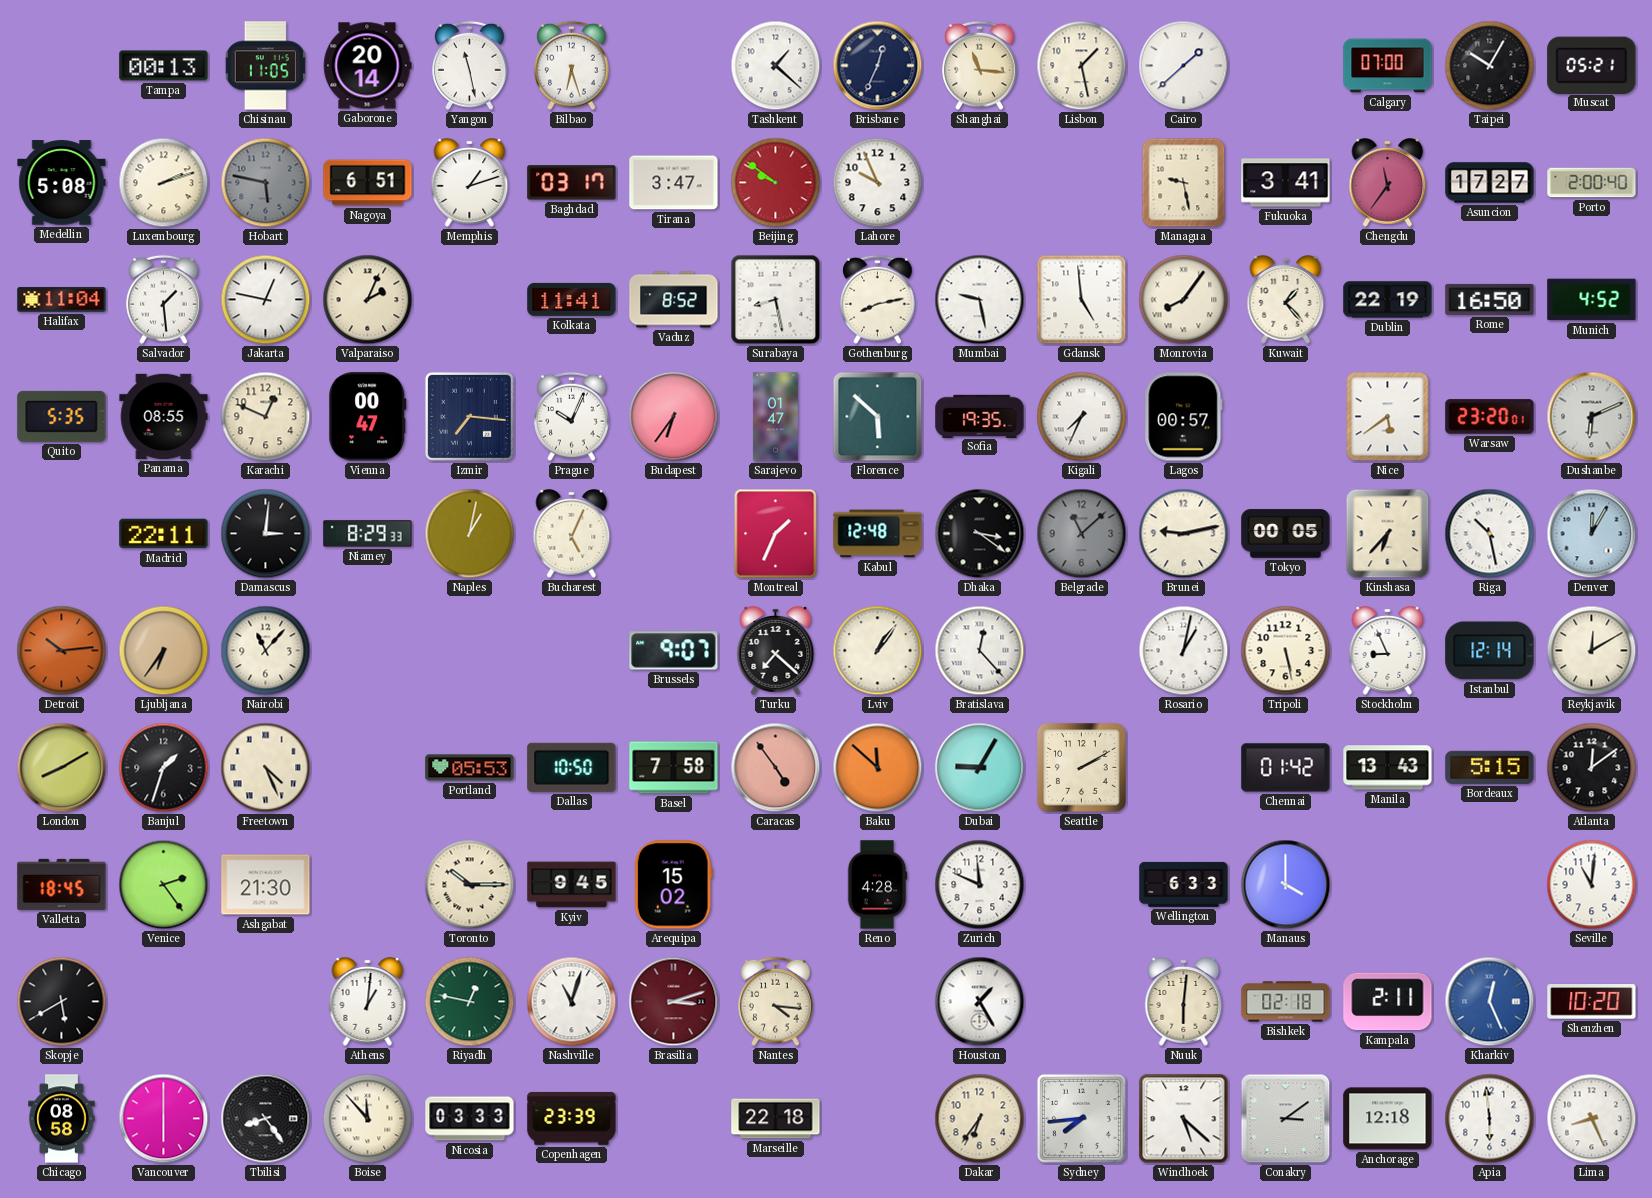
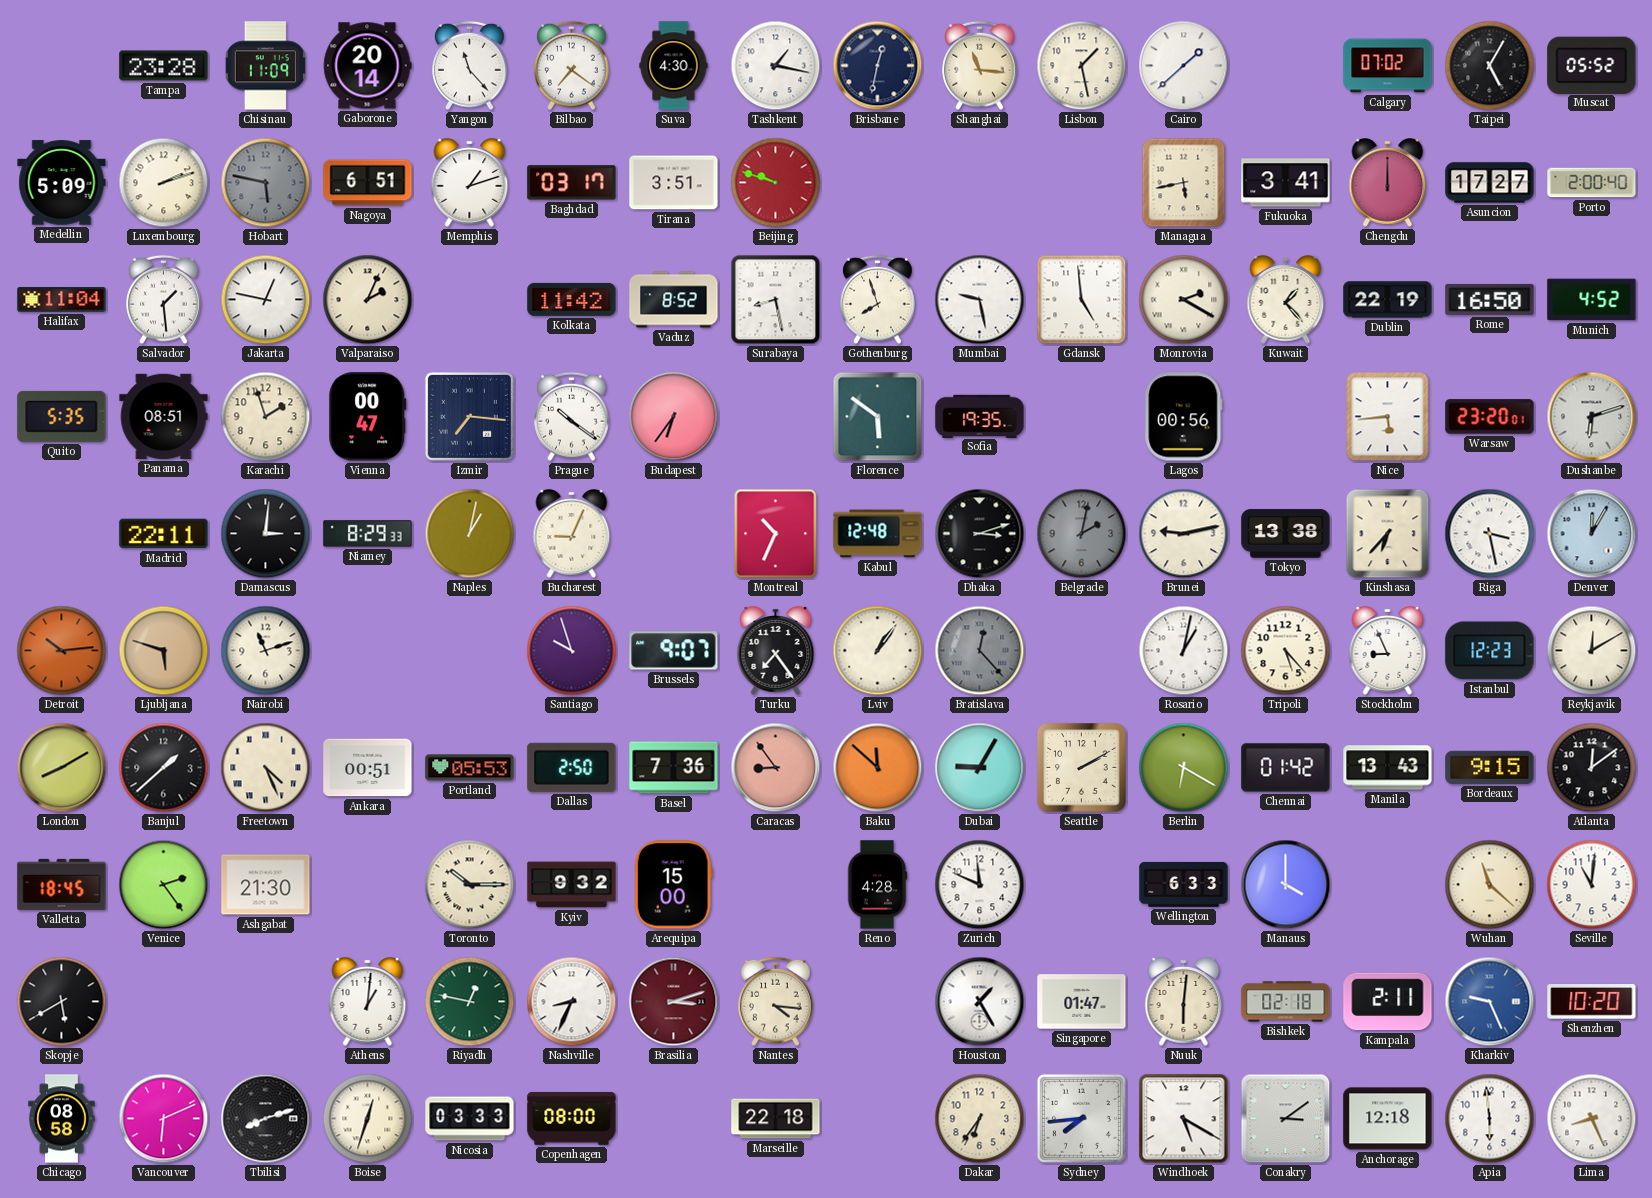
Tampa: 00:13 -> 23:28 (164, 66)
Chisinau: 11:05 -> 11:09 (265, 66)
Yangon: 11:28 -> 11:23 (470, 66)
Bilbao: 6:27 -> 7:21 (572, 66)
Suva: none -> 4:30 (674, 66)
Tashkent: 1:22 -> 1:17 (776, 66)
Brisbane: 12:34 -> 12:32 (878, 66)
Calgary: 07:00 -> 07:02 (1388, 66)
Taipei: 10:05 -> 5:05 (1490, 66)
Muscat: 05:21 -> 05:52 (1592, 65)
Medellin: 5:08 -> 5:09 (62, 183)
Tirana: 3:47 -> 3:51 (674, 183)
Beijing: 9:51 -> 9:48 (776, 183)
Lahore: 9:56 -> none (878, 183)
Managua: 9:28 -> 5:43 (1184, 183)
Chengdu: 11:36 -> 12:00 (1388, 183)
Kolkata: 11:41 -> 11:42 (572, 299)
Gothenburg: 8:13 -> 7:57 (878, 300)
Monrovia: 8:06 -> 2:20 (1184, 300)
Panama: 08:55 -> 08:51 (164, 416)
Karachi: 12:49 -> 1:57 (266, 417)
Prague: 10:04 -> 10:21 (572, 417)
Sarajevo: 01:47 -> none (775, 417)
Florence: 5:52 -> 5:51 (878, 417)
Kigali: 7:34 -> none (1082, 417)
Lagos: 00:57 -> 00:56 (1184, 417)
Nice: 5:39 -> 5:44 (1388, 417)
Dushanbe: 6:11 -> 6:12 (1592, 417)
Bucharest: 5:04 -> 9:04 (572, 534)
Montreal: 1:34 -> 10:34 (776, 534)
Dhaka: 3:21 -> 3:12 (980, 534)
Belgrade: 11:08 -> 2:02 (1082, 534)
Tokyo: 00:05 -> 13:38 (1286, 534)
Riga: 10:28 -> 3:28 (1490, 534)
Ljubljana: 6:36 -> 5:48 (164, 651)
Nairobi: 11:07 -> 11:12 (266, 651)
Santiago: none -> 9:57 (572, 651)
Turku: 7:22 -> 7:24 (776, 651)
Bratislava dial: white -> grey (980, 651)
Tripoli: 5:28 -> 5:23 (1286, 651)
Istanbul: 12:14 -> 12:23 (1490, 651)
Banjul: 1:33 -> 1:38 (164, 768)
Ankara: none -> 00:51 (368, 768)
Dallas: 10:50 -> 2:50 (572, 767)
Basel: 7:58 -> 7:36 (674, 768)
Caracas: 4:54 -> 8:54 (776, 768)
Berlin: none -> 6:20 (1184, 768)
Bordeaux: 5:15 -> 9:15 (1490, 767)
Kyiv: 9:45 -> 9:32 (572, 885)
Arequipa: 15:02 -> 15:00 (673, 885)
Wuhan: none -> 11:22 (1490, 885)
Nashville: 11:03 -> 8:34 (572, 1002)
Singapore: none -> 01:47 (1082, 1002)
Kharkiv: 12:26 -> 9:26 (1490, 1002)
Vancouver: 6:00 -> 6:11 (164, 1119)
Tbilisi: 8:24 -> 8:12 (266, 1119)
Boise: 11:53 -> 12:33 (368, 1119)
Copenhagen: 23:39 -> 08:00 (572, 1118)
Windhoek: 5:22 -> 5:20 (1184, 1119)
